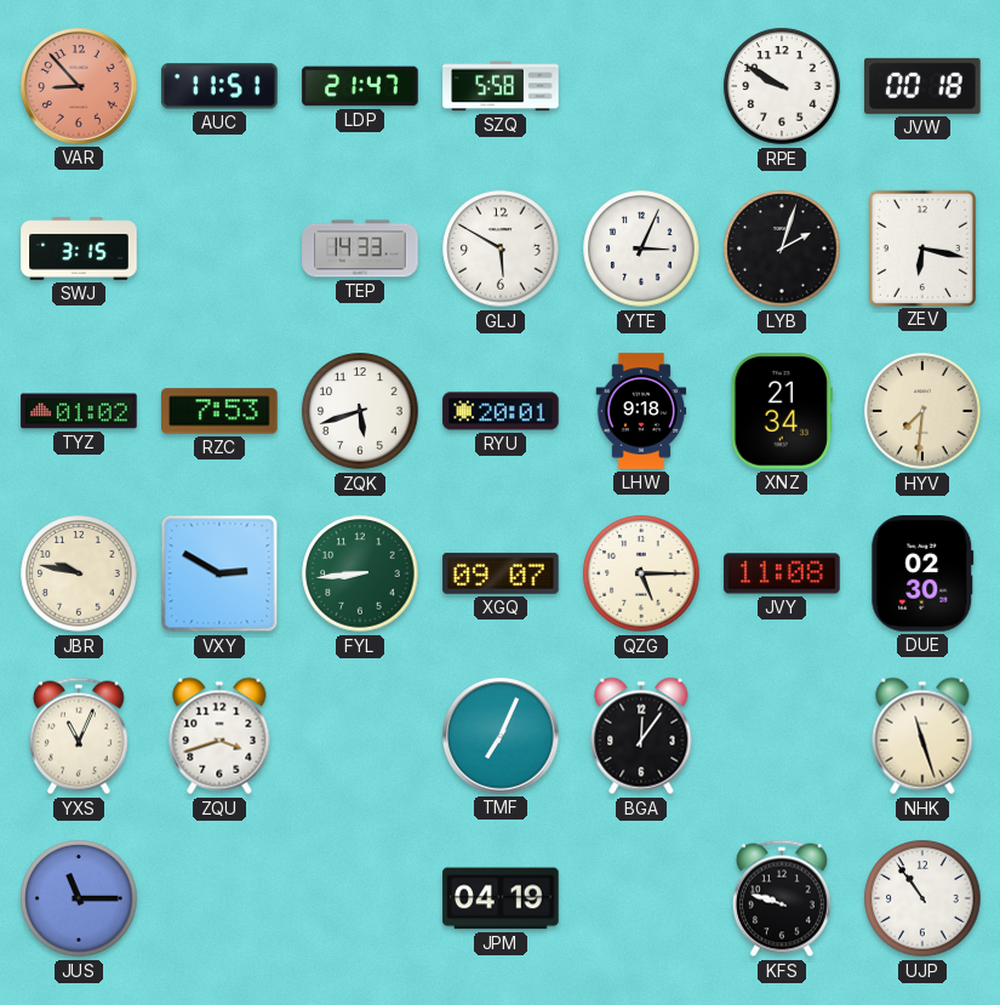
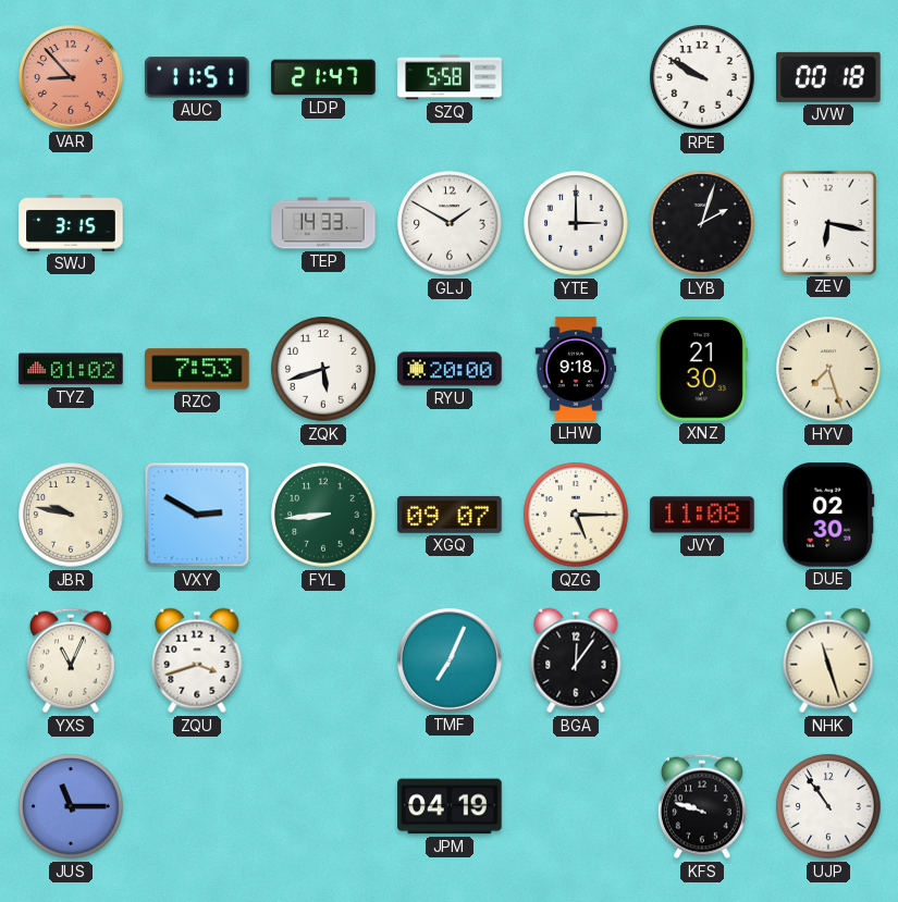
GLJ: 5:50 -> 1:50 (450, 223)
YTE: 3:04 -> 3:00 (576, 223)
RYU: 20:01 -> 20:00 (450, 369)
XNZ: 21:34 -> 21:30 (702, 369)
HYV: 7:31 -> 7:27 (828, 369)
